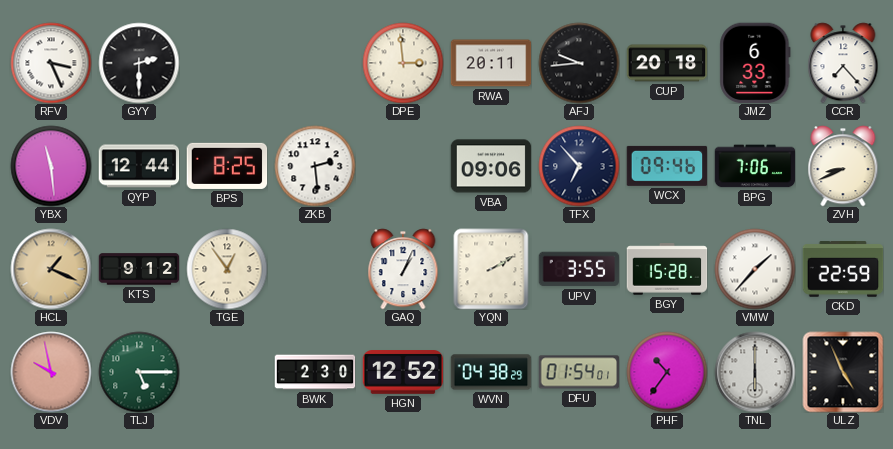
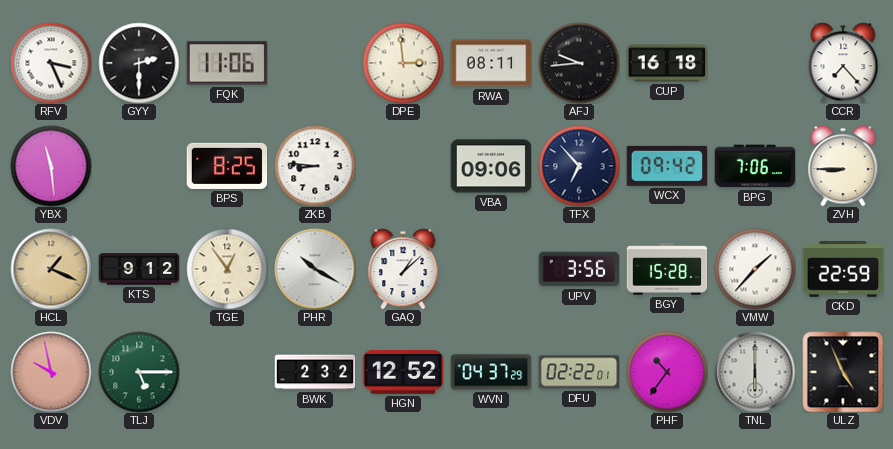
FQK: none -> 11:06 (227, 63)
RWA: 20:11 -> 08:11 (491, 63)
CUP: 20:18 -> 16:18 (667, 63)
JMZ: 6:33 -> none (755, 63)
QYP: 12:44 -> none (139, 166)
ZKB: 2:29 -> 8:46 (315, 166)
WCX: 09:46 -> 09:42 (667, 166)
ZVH: 8:41 -> 8:45 (843, 166)
PHR: none -> 10:20 (315, 269)
GAQ: 1:04 -> 1:08 (403, 269)
YQN: 2:10 -> none (491, 269)
UPV: 3:55 -> 3:56 (579, 269)
BWK: 2:30 -> 2:32 (315, 372)
WVN: 04:38 -> 04:37 (491, 372)
DFU: 01:54 -> 02:22 (579, 372)
